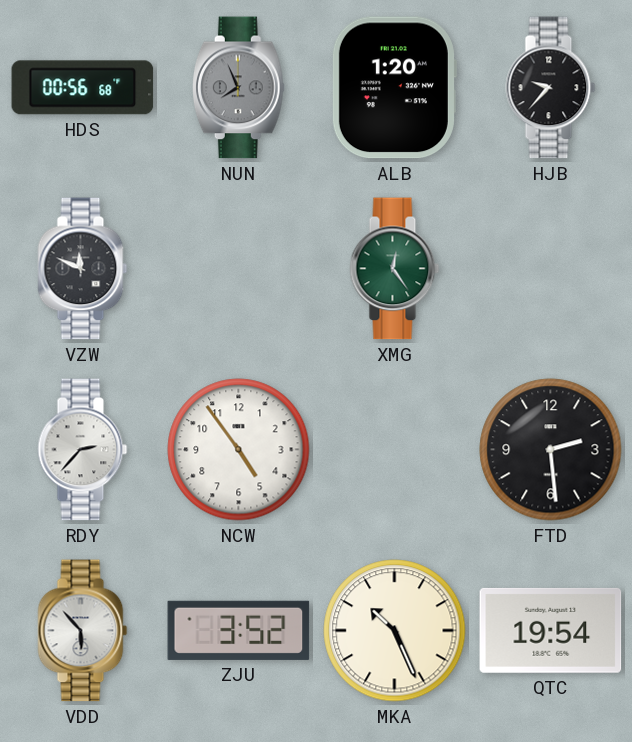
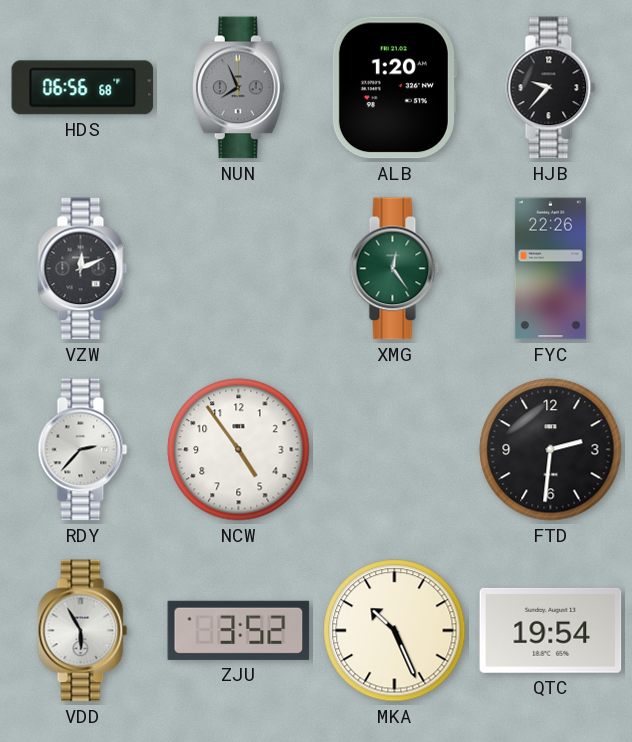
HDS: 00:56 -> 06:56 (83, 88)
VZW: 11:49 -> 12:11 (83, 269)
FYC: none -> 22:26 (550, 269)
FTD: 2:29 -> 2:31 (551, 450)
VDD: 5:53 -> 5:55 (83, 631)
